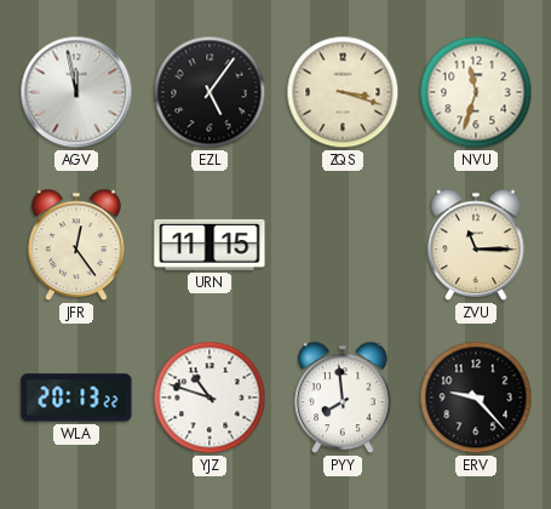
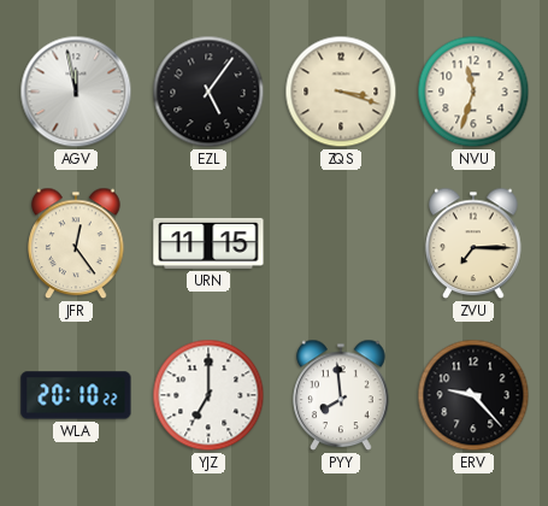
ZVU: 11:15 -> 7:15 (473, 243)
WLA: 20:13 -> 20:10 (76, 395)
YJZ: 10:48 -> 7:00 (208, 395)
